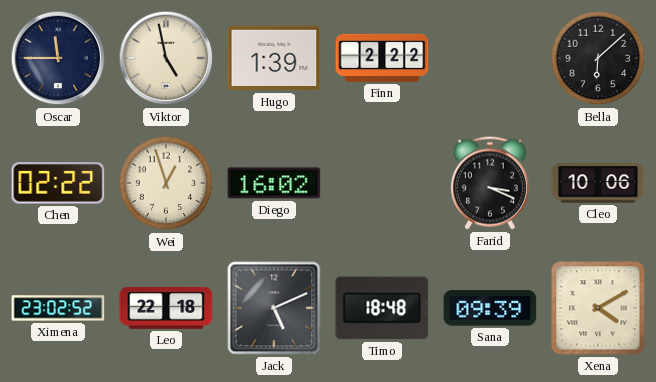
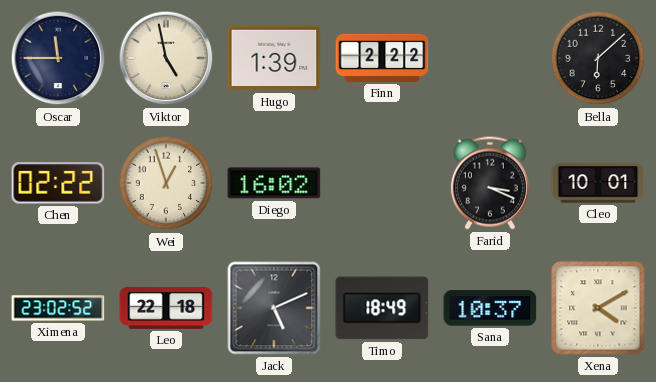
Cleo: 10:06 -> 10:01 (598, 183)
Timo: 18:48 -> 18:49 (382, 308)
Sana: 09:39 -> 10:37 (490, 308)
